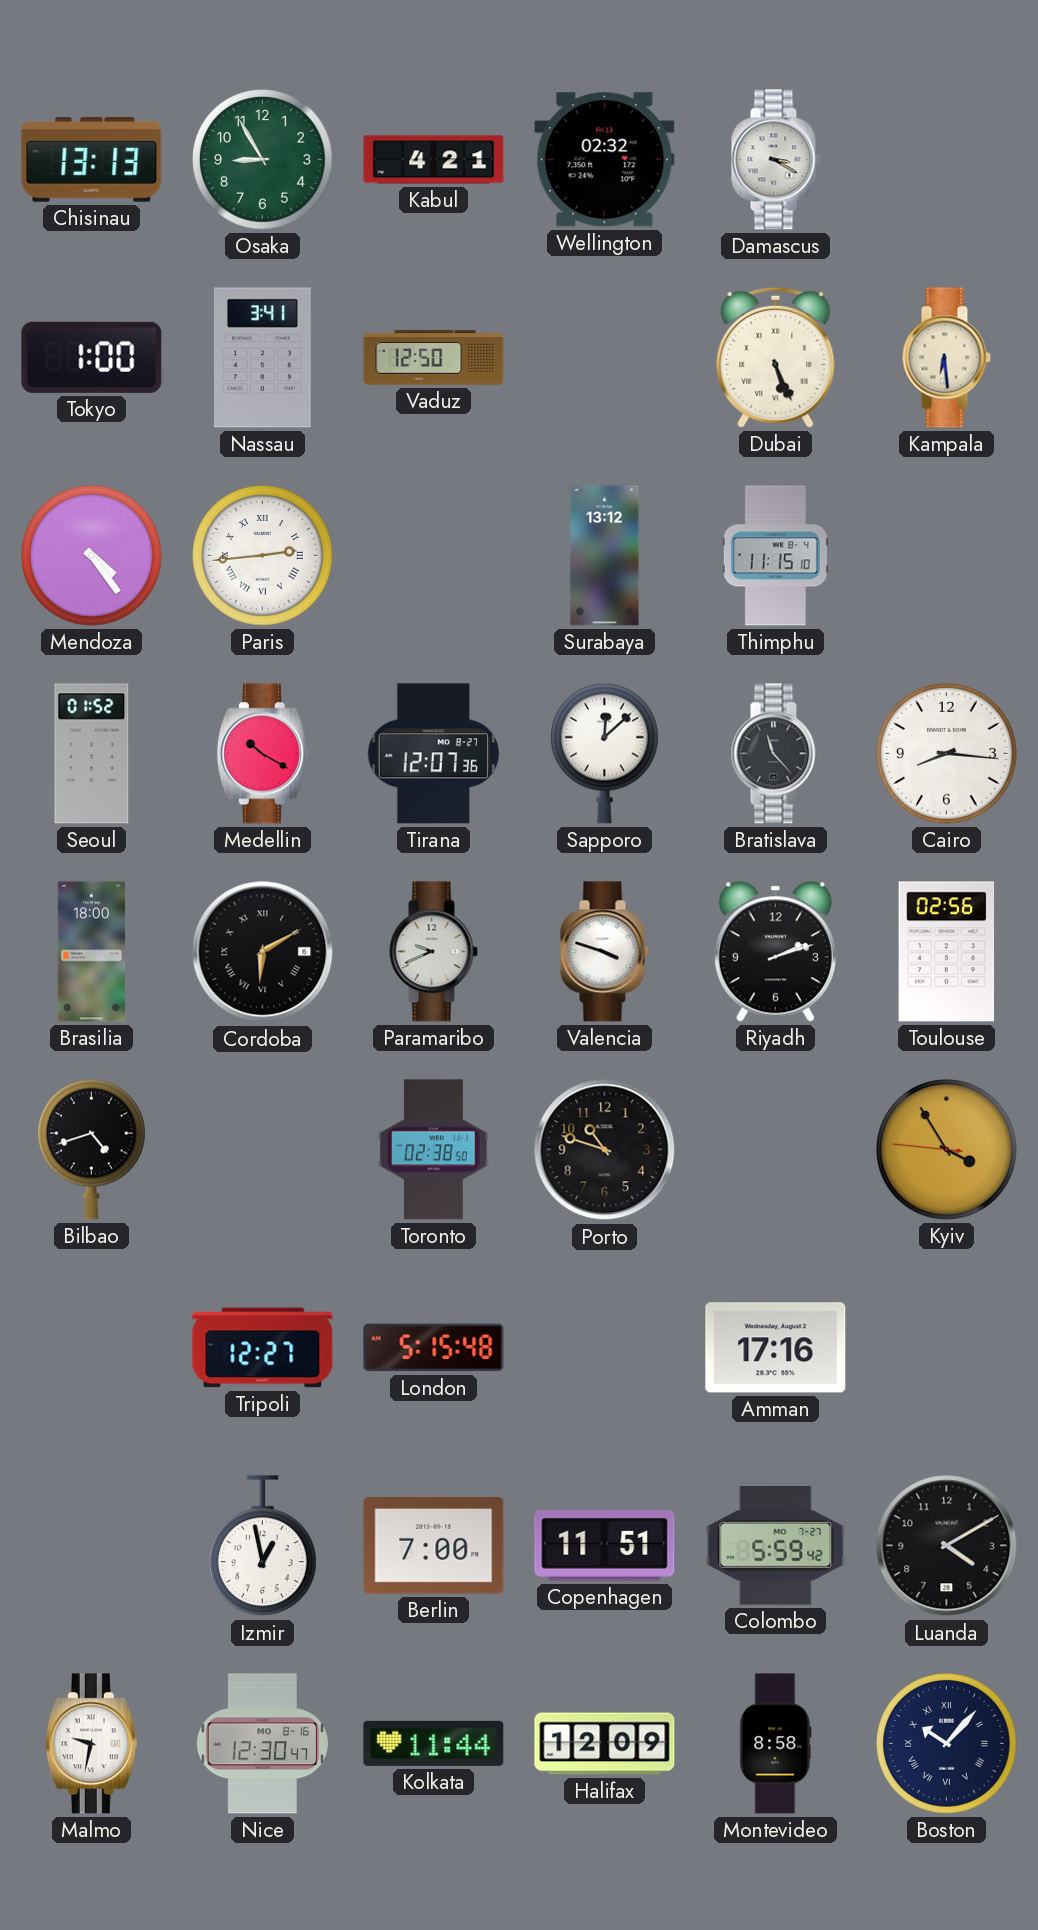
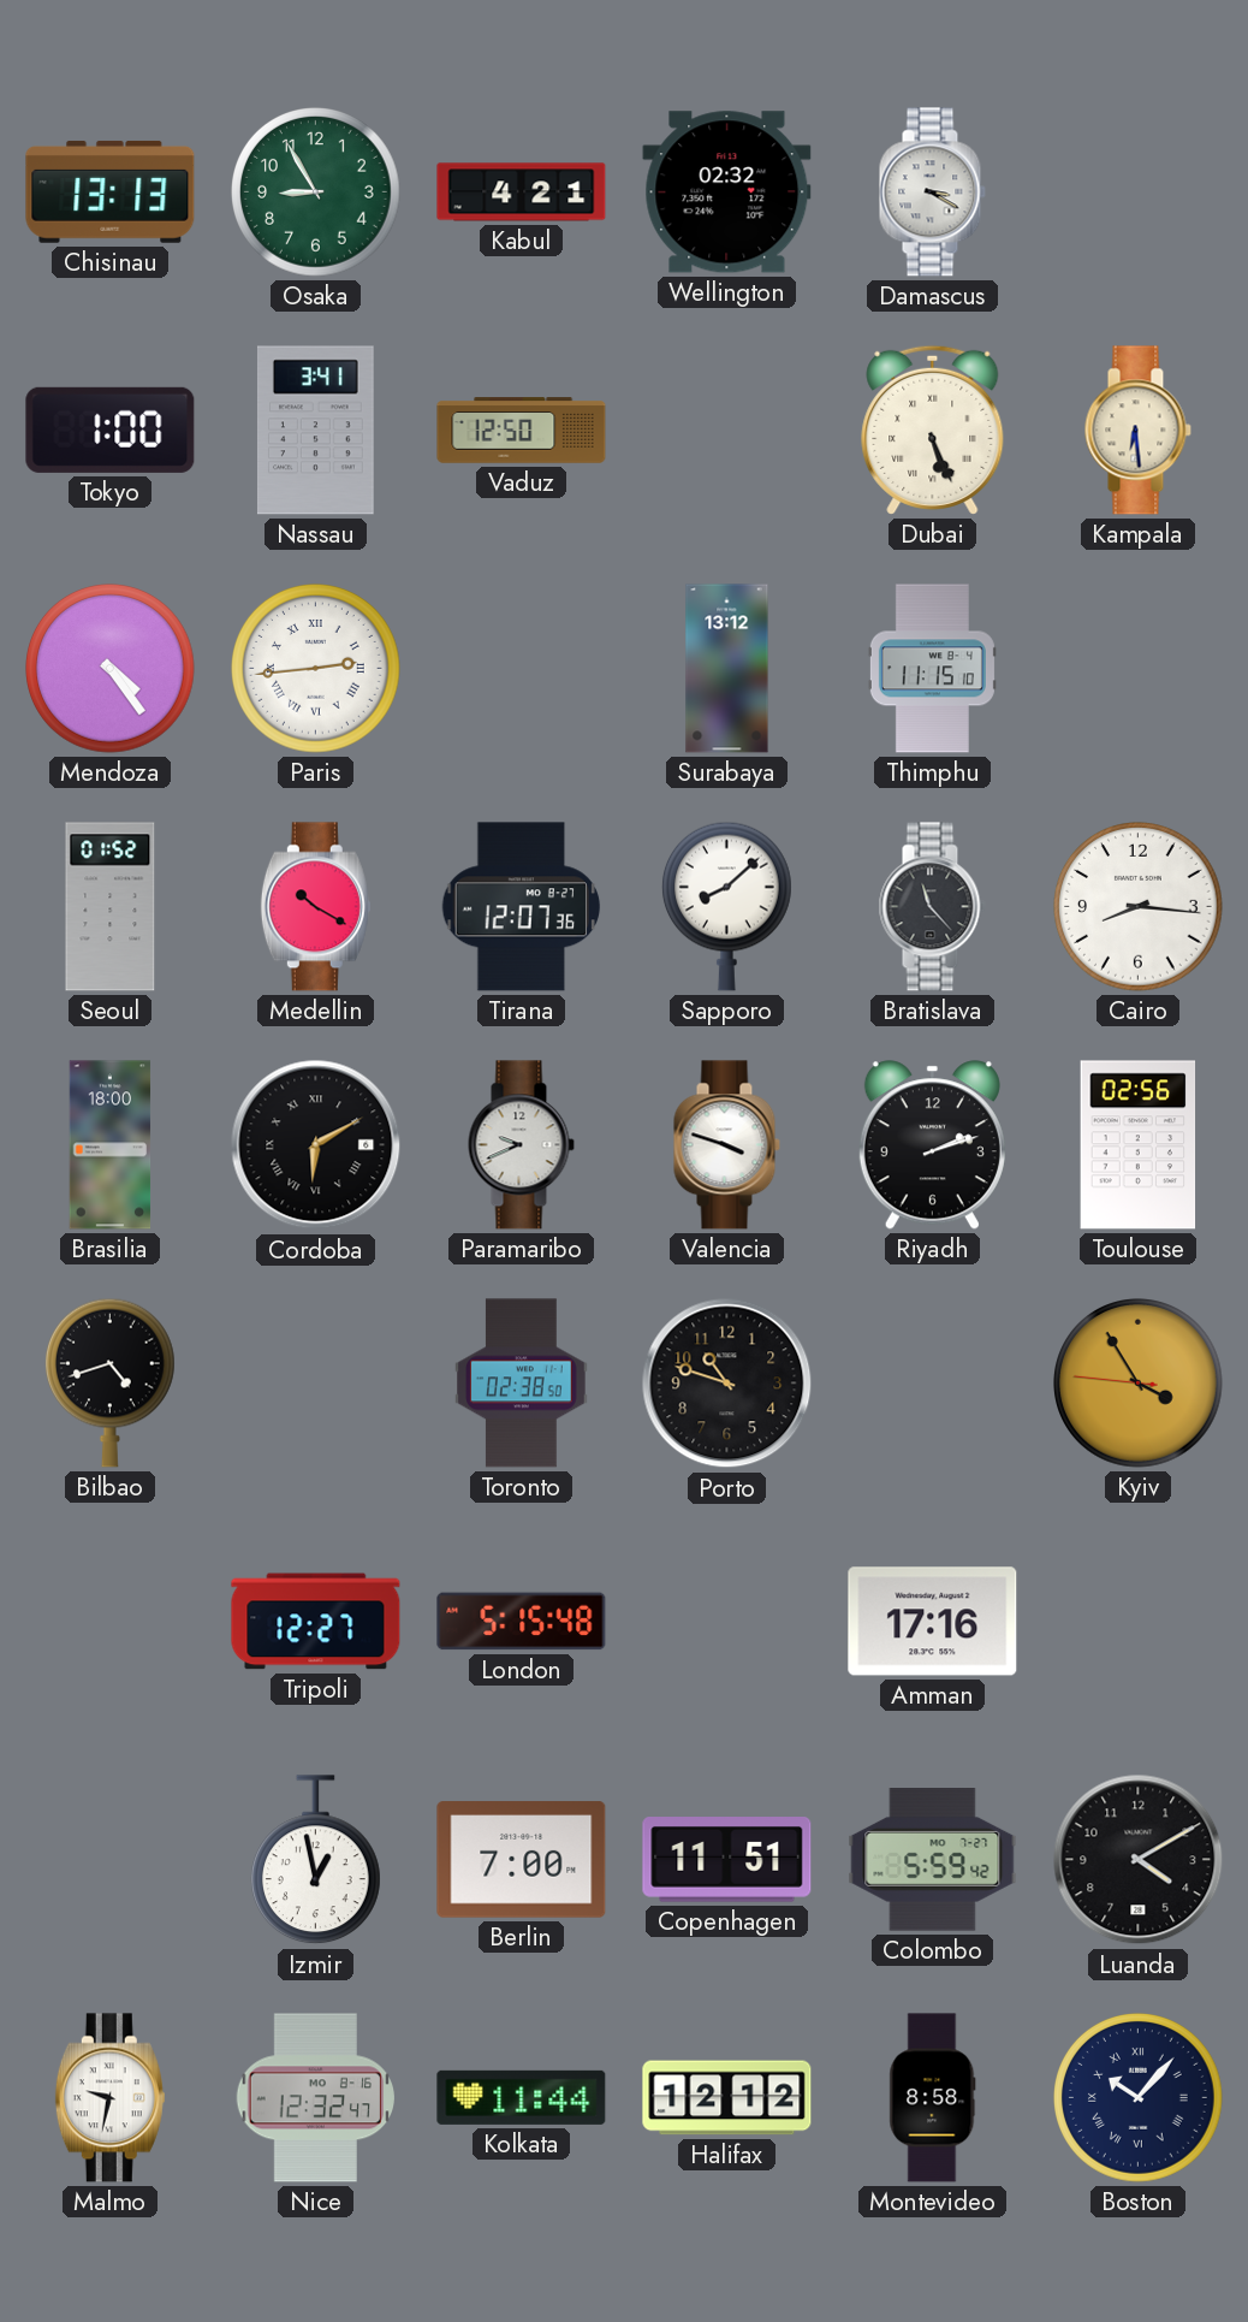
Sapporo: 12:08 -> 8:08 (726, 906)
Nice: 12:30 -> 12:32 (315, 2098)
Halifax: 12:09 -> 12:12 (727, 2098)
